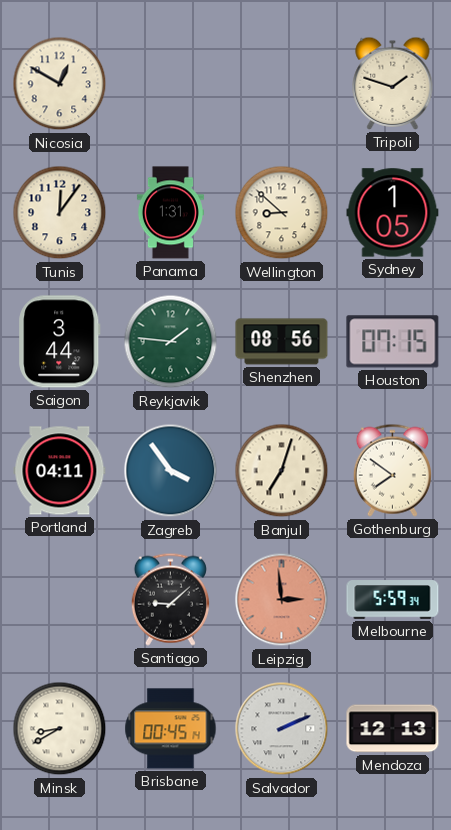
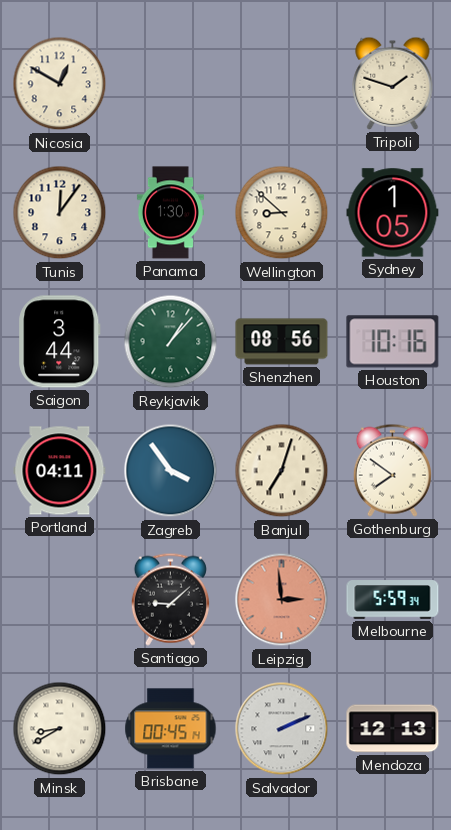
Panama: 1:31 -> 1:30 (170, 213)
Reykjavik: 1:46 -> 1:07 (171, 342)
Houston: 07:15 -> 10:16 (393, 342)
